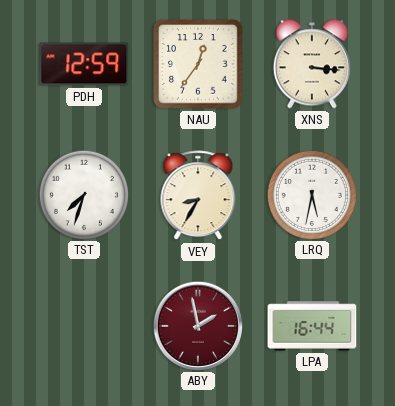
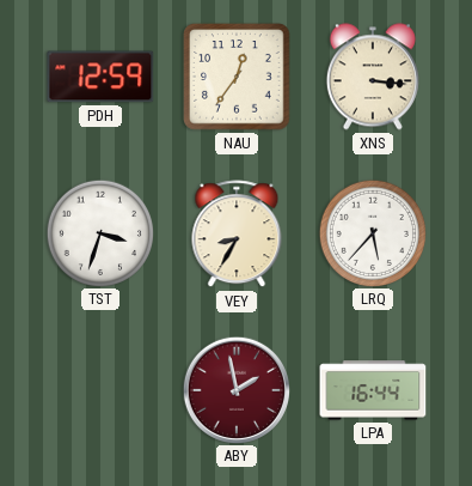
TST: 7:33 -> 3:33 (99, 232)
LRQ: 5:32 -> 5:37 (372, 232)
